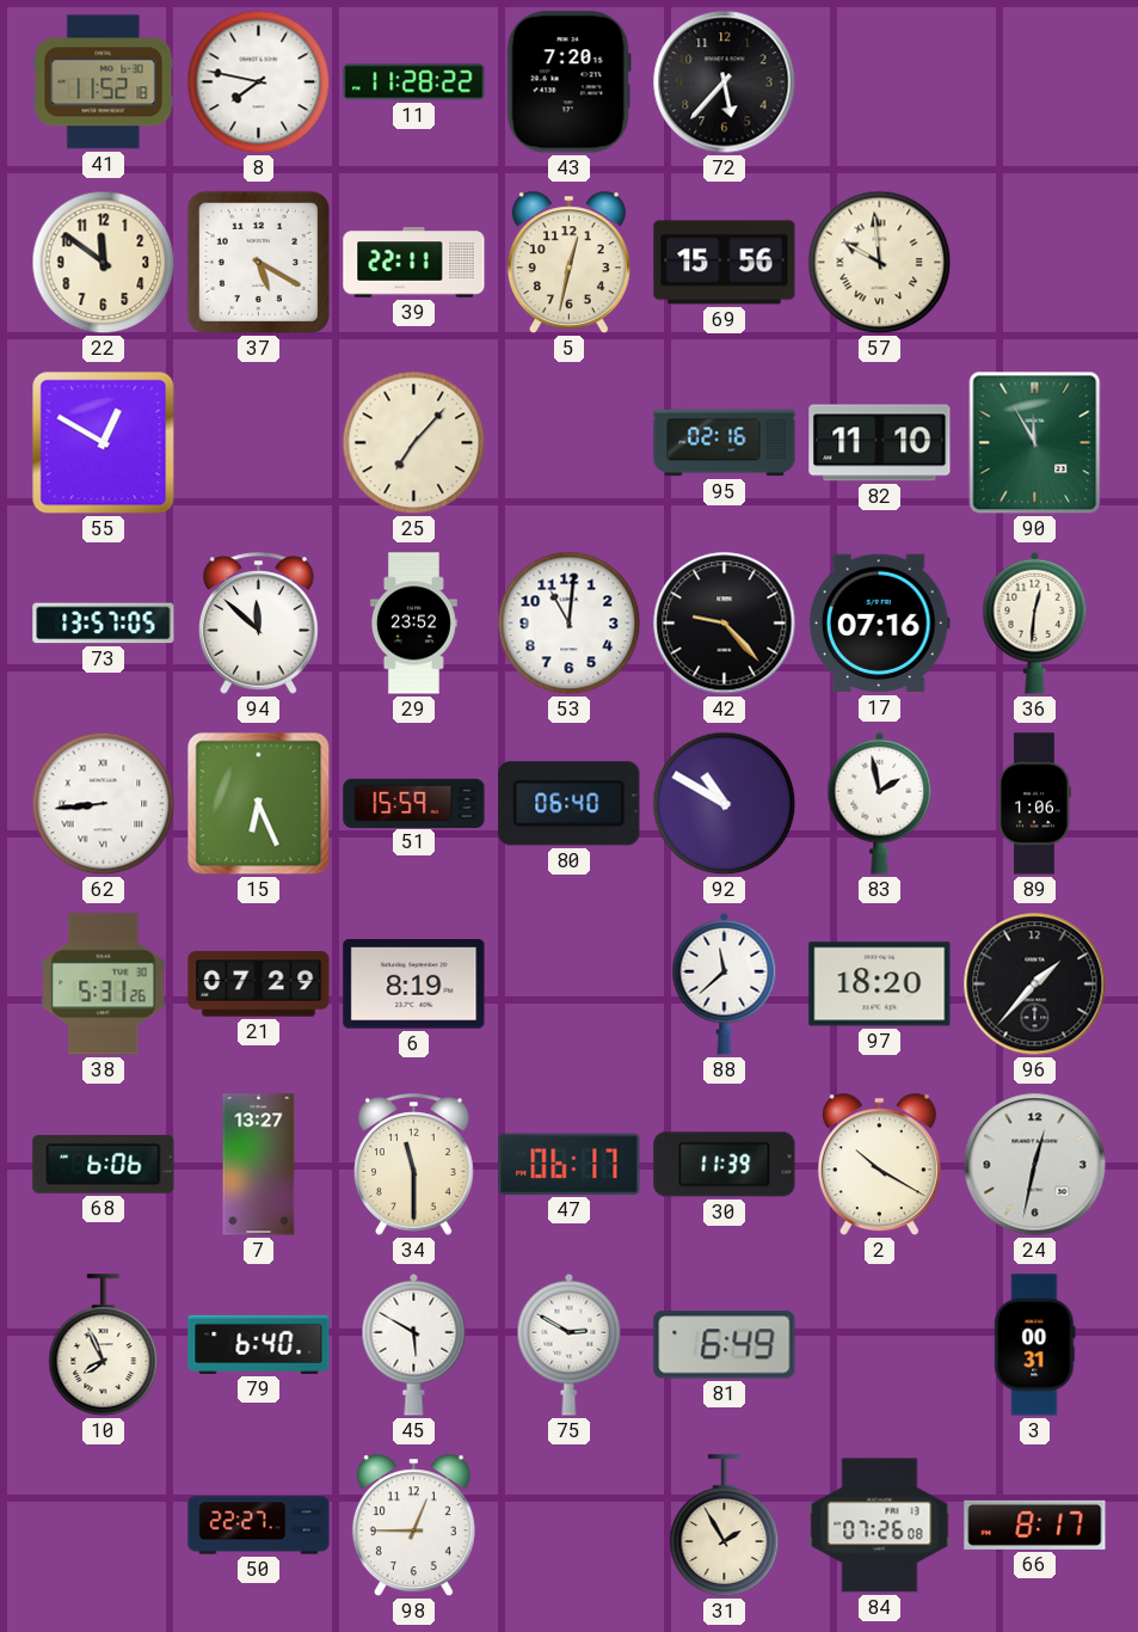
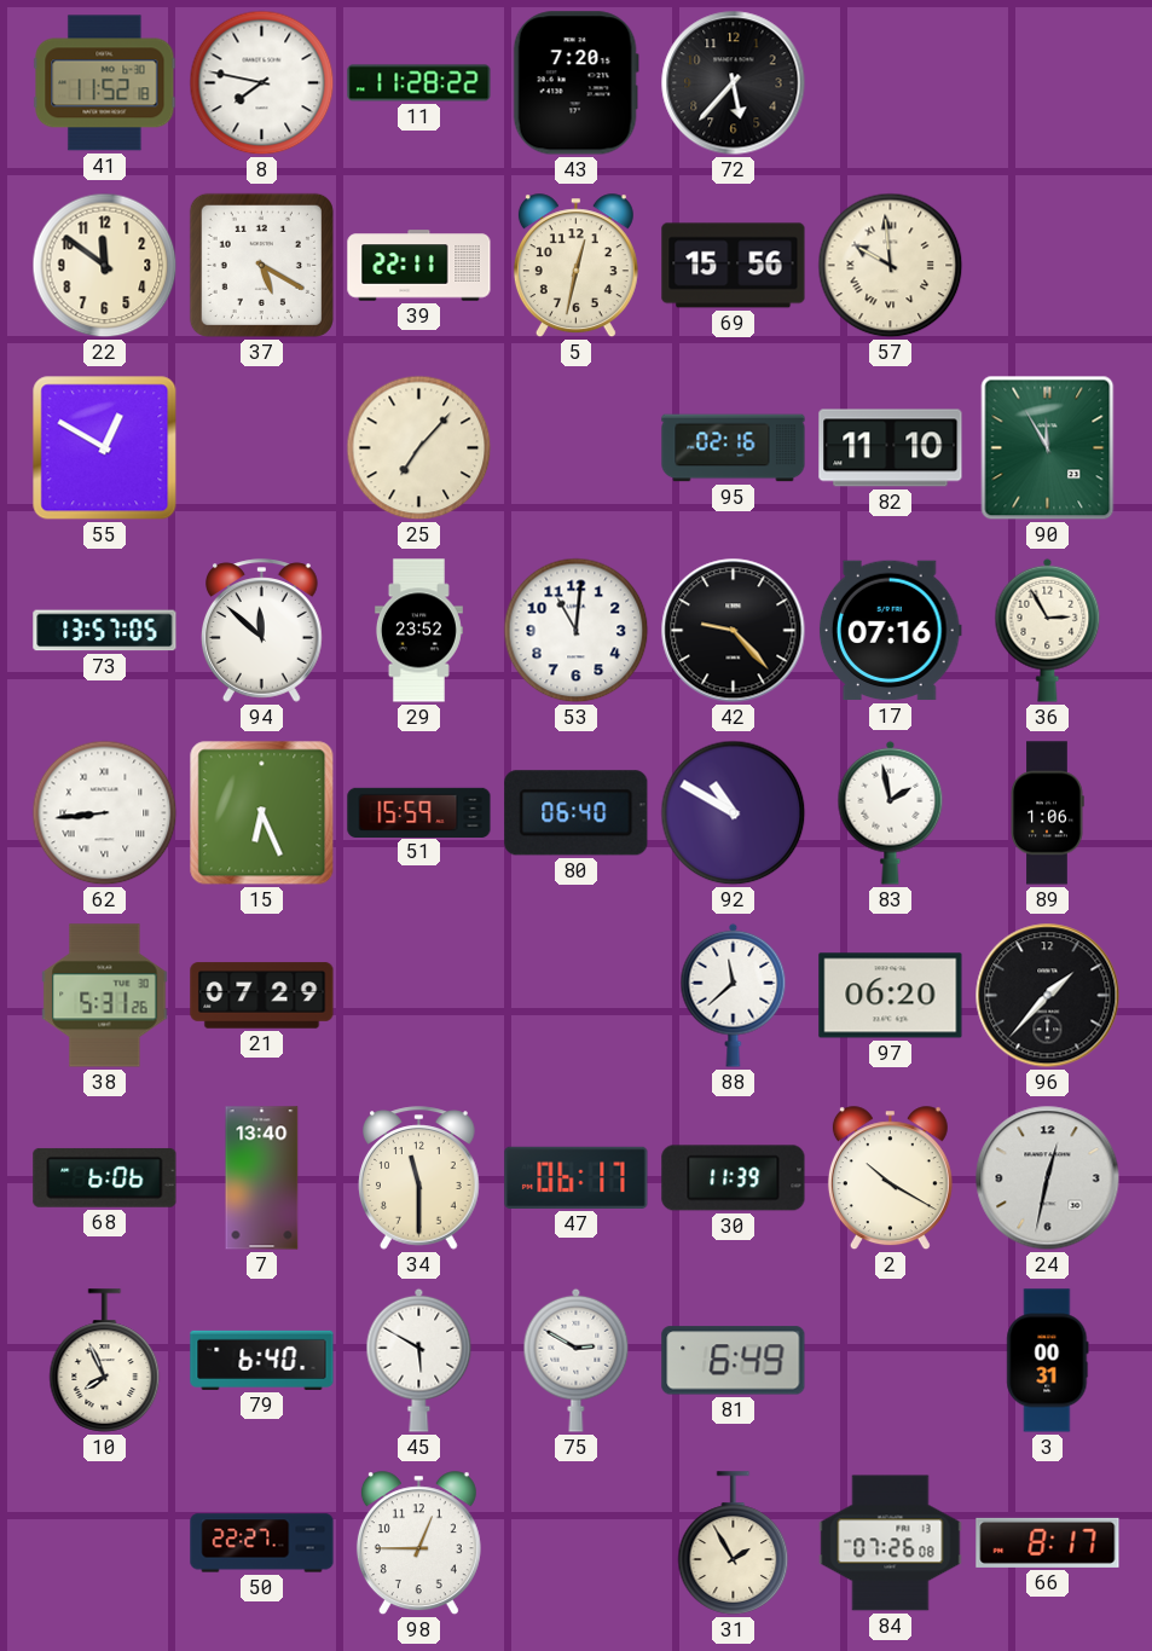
36: 12:31 -> 2:55 (1048, 630)
6: 8:19 -> none (414, 984)
97: 18:20 -> 06:20 (891, 996)
7: 13:27 -> 13:40 (262, 1178)
